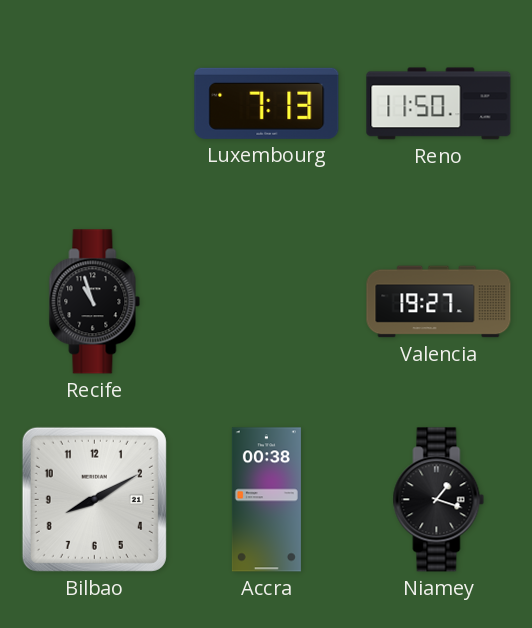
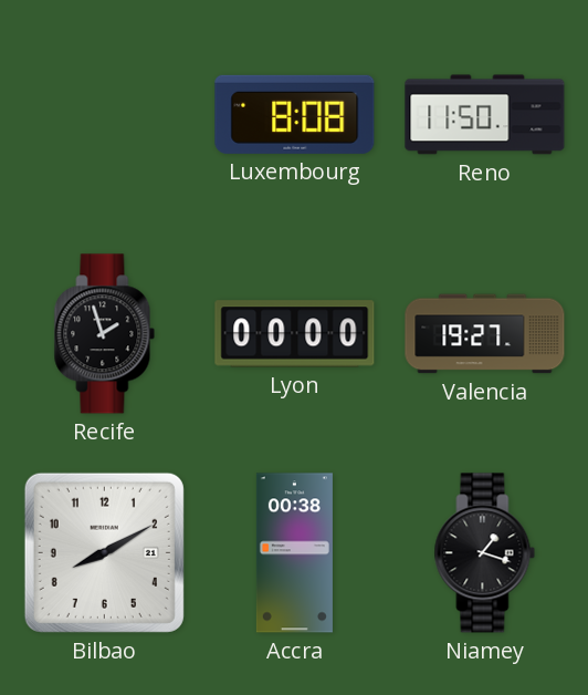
Luxembourg: 7:13 -> 8:08 (295, 114)
Recife: 10:57 -> 1:57 (105, 334)
Lyon: none -> 00:00 (295, 334)
